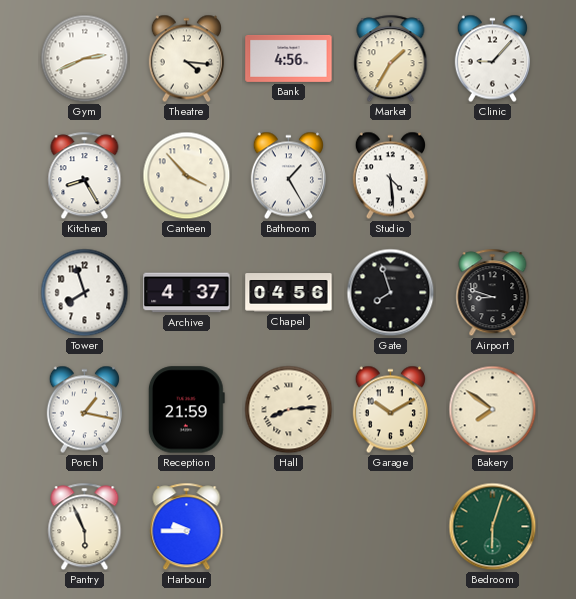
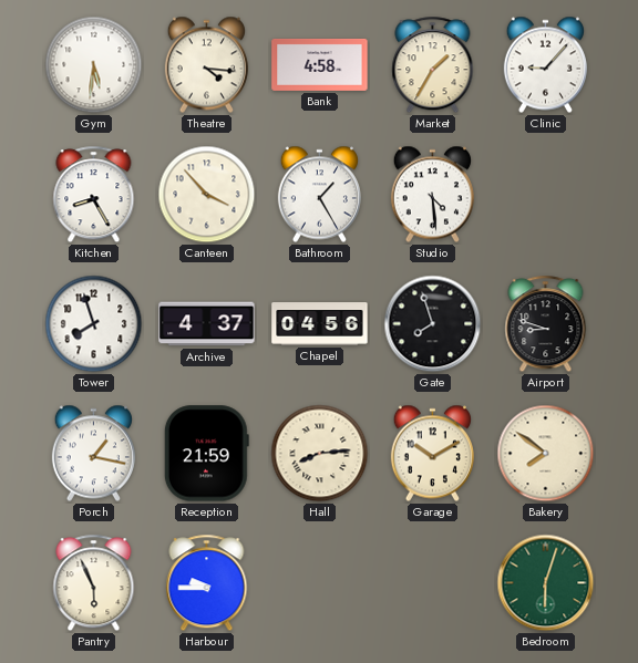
Gym: 2:41 -> 5:31 (94, 65)
Bank: 4:56 -> 4:58 (320, 64)
